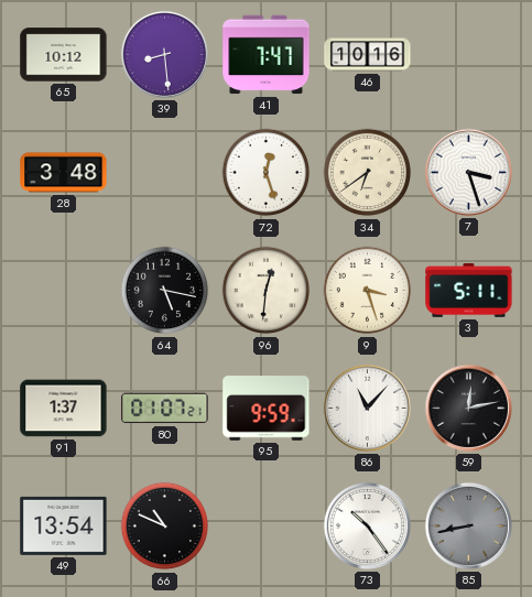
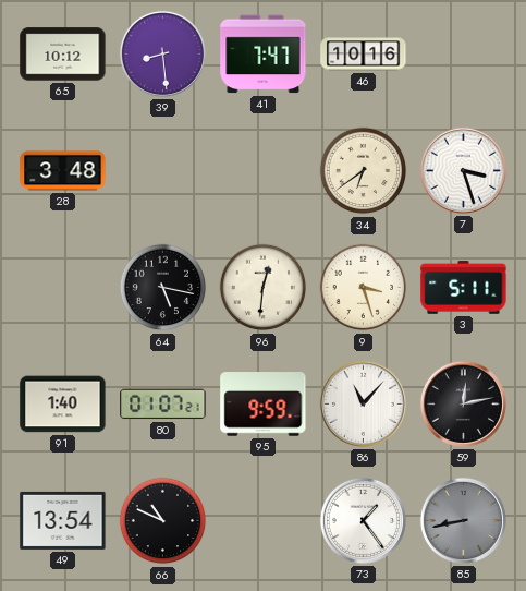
72: 12:27 -> none (267, 173)
91: 1:37 -> 1:40 (63, 405)
73: 10:24 -> 1:24 (363, 520)
